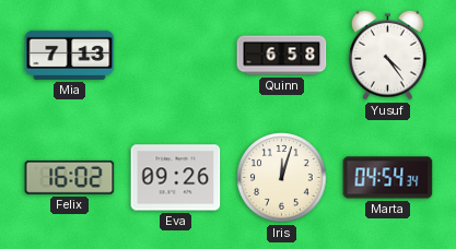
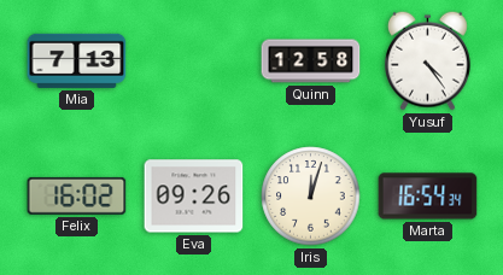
Quinn: 6:58 -> 12:58 (311, 62)
Marta: 04:54 -> 16:54 (428, 197)
